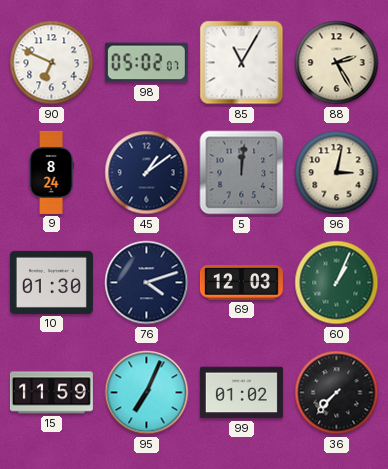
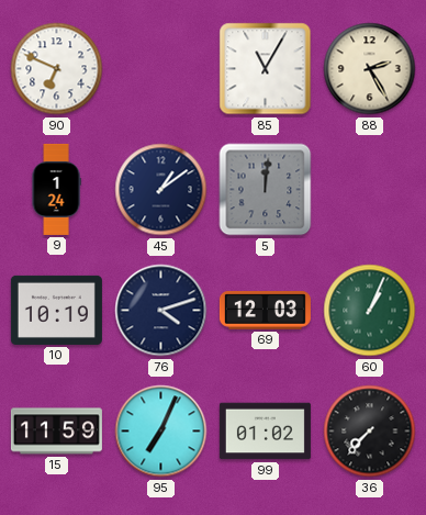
98: 05:02 -> none (146, 63)
9: 8:24 -> 1:24 (56, 189)
96: 3:02 -> none (337, 173)
10: 01:30 -> 10:19 (56, 310)
